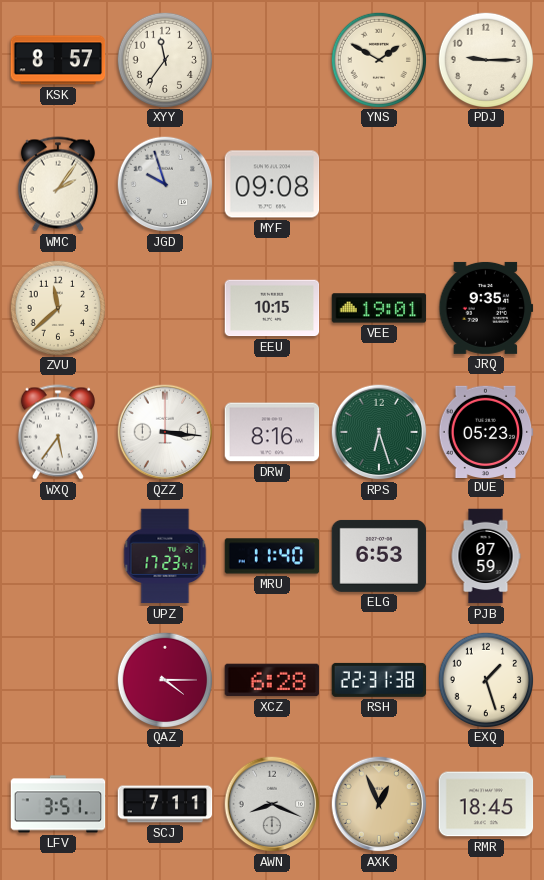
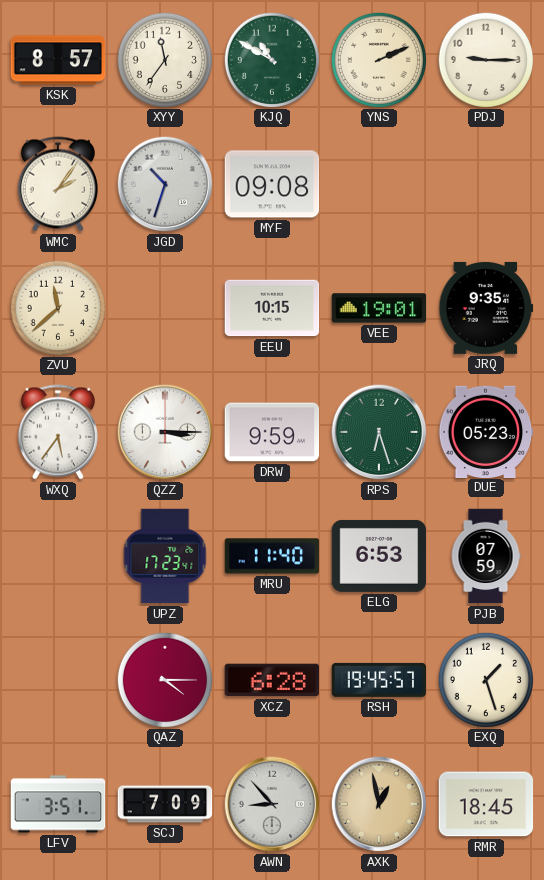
KJQ: none -> 10:50 (271, 59)
YNS: 1:50 -> 2:11 (378, 59)
JGD: 9:57 -> 10:33 (165, 184)
QZZ: 3:16 -> 3:15 (165, 432)
DRW: 8:16 -> 9:59 (272, 432)
RSH: 22:31 -> 19:45 (379, 680)
SCJ: 7:11 -> 7:09 (165, 804)
AWN: 8:19 -> 8:53 (272, 804)
AXK: 12:56 -> 12:58 (379, 804)
